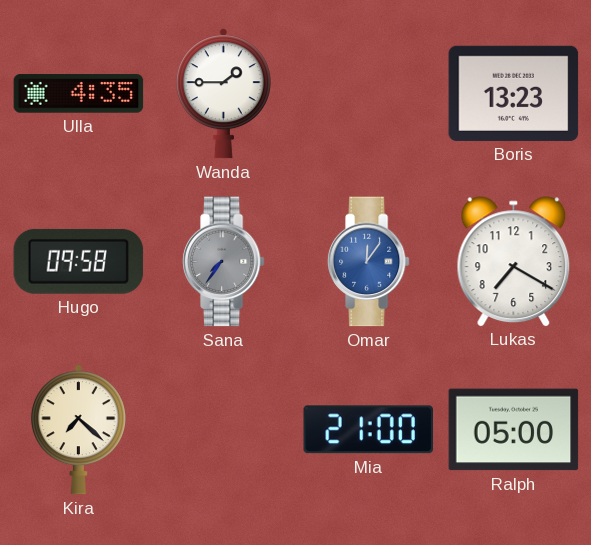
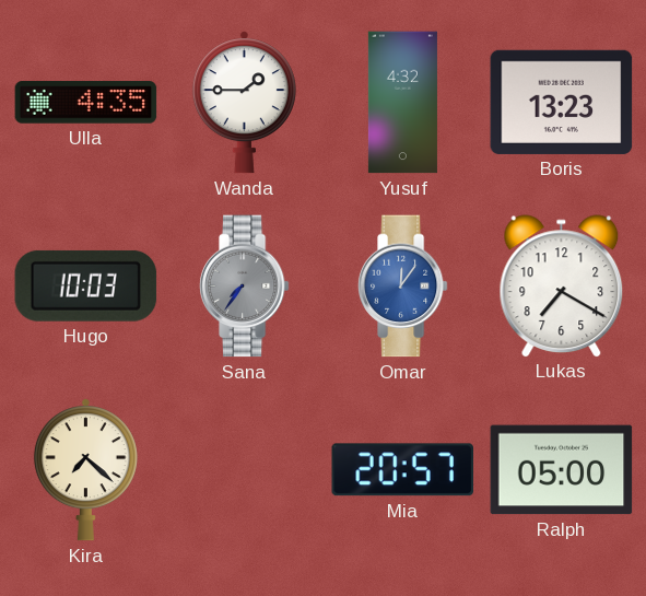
Yusuf: none -> 4:32 (402, 103)
Hugo: 09:58 -> 10:03 (86, 285)
Mia: 21:00 -> 20:57 (402, 470)
